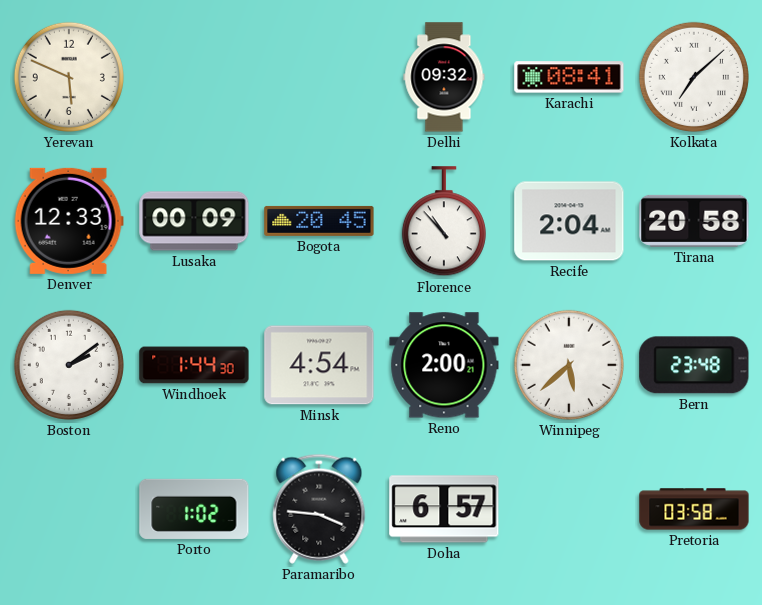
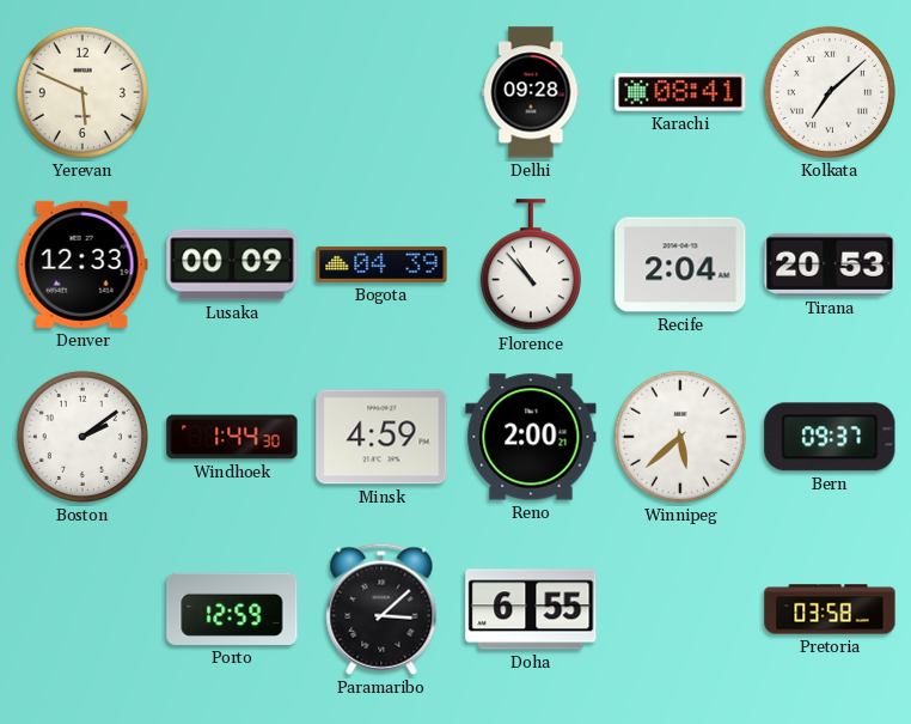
Delhi: 09:32 -> 09:28 (531, 92)
Bogota: 20:45 -> 04:39 (381, 264)
Tirana: 20:58 -> 20:53 (830, 264)
Minsk: 4:54 -> 4:59 (381, 437)
Bern: 23:48 -> 09:37 (830, 437)
Porto: 1:02 -> 12:59 (232, 609)
Paramaribo: 3:46 -> 3:08 (381, 609)
Doha: 6:57 -> 6:55 (531, 609)
